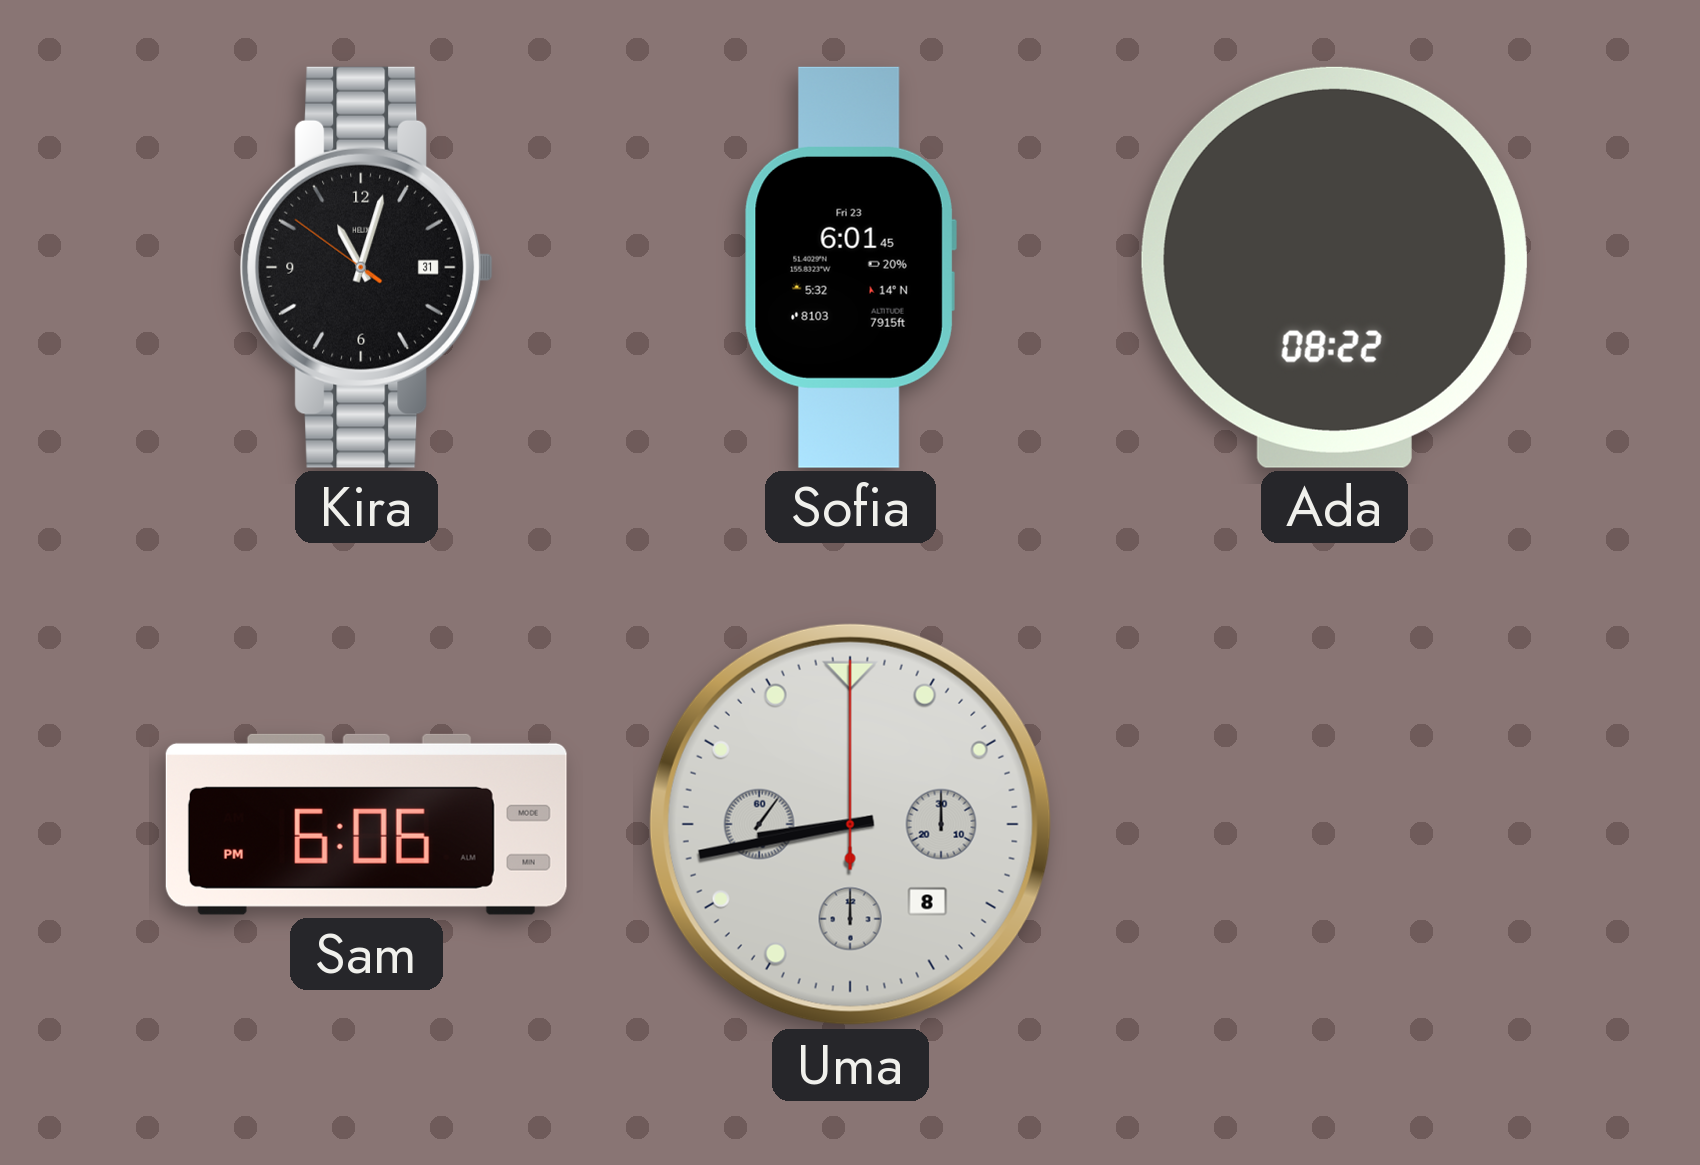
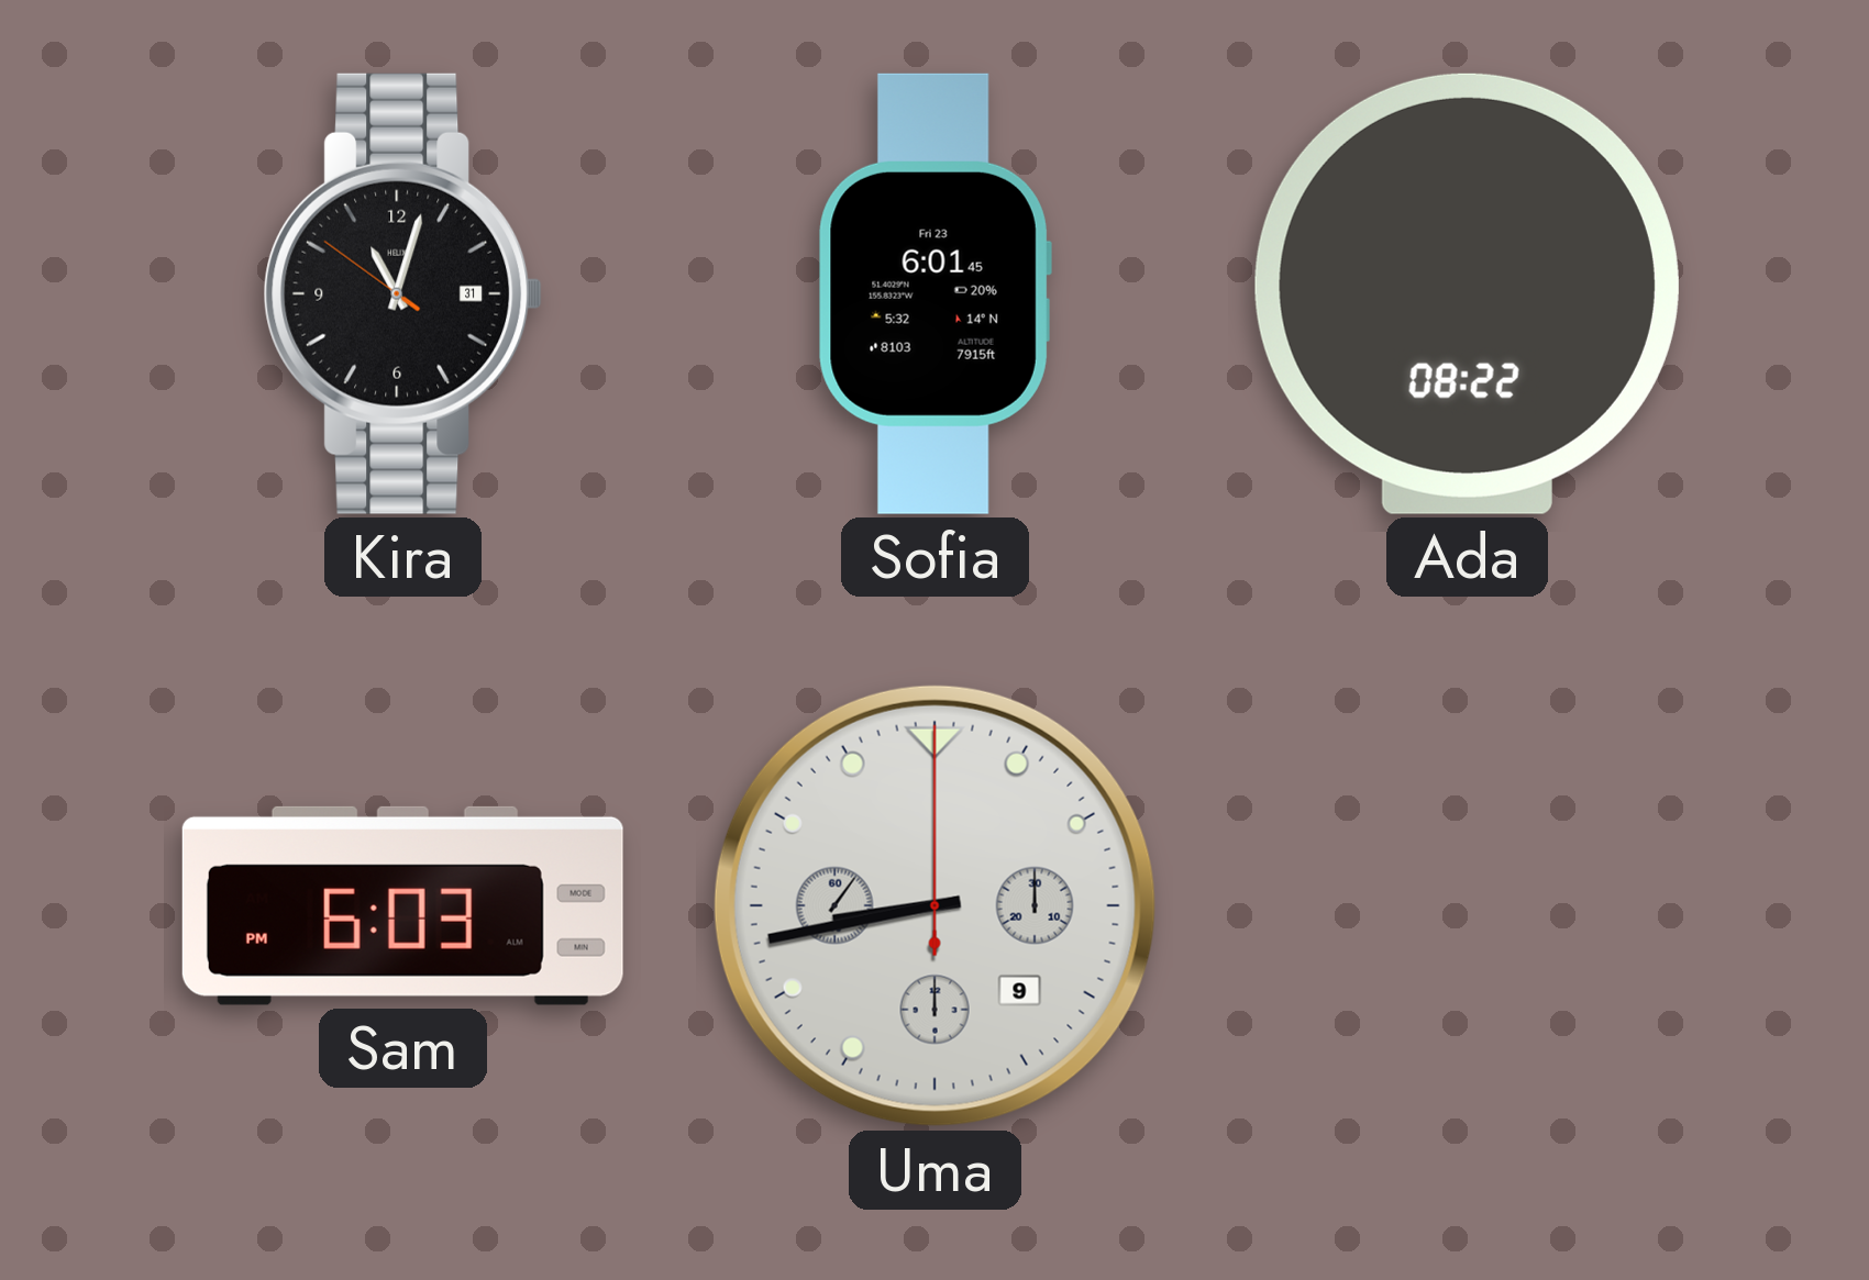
Sam: 6:06 -> 6:03 (402, 905)
Uma date: 8 -> 9 (934, 905)
